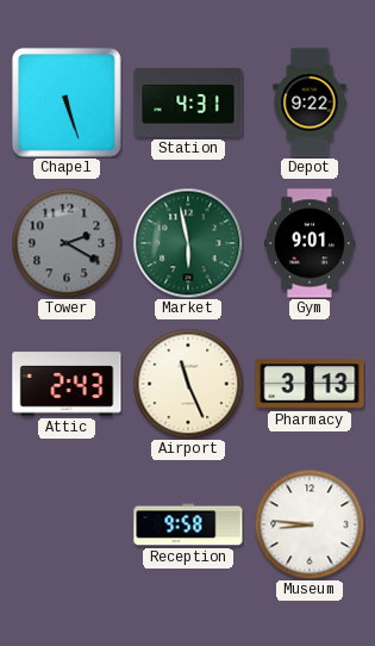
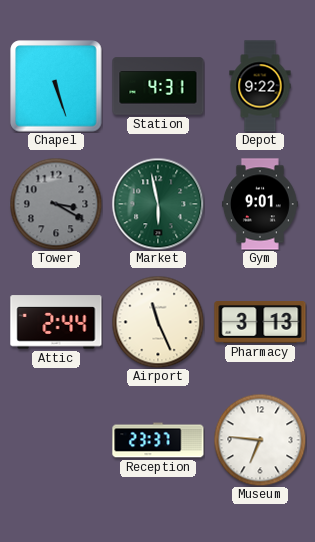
Tower: 2:20 -> 3:20 (56, 204)
Attic: 2:43 -> 2:44 (56, 322)
Reception: 9:58 -> 23:37 (158, 440)
Museum: 8:46 -> 6:46 (260, 440)
